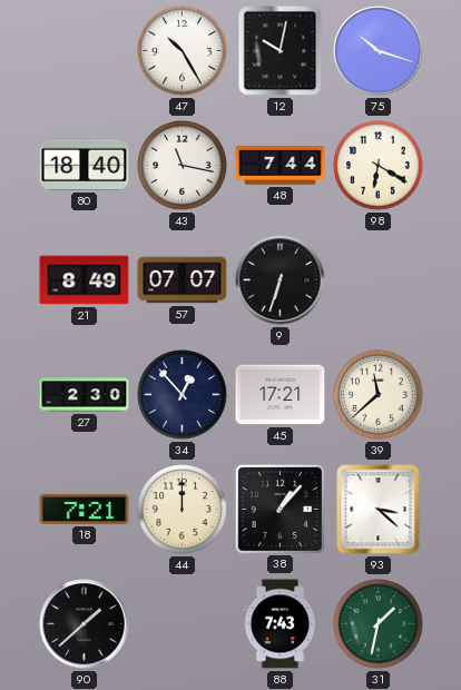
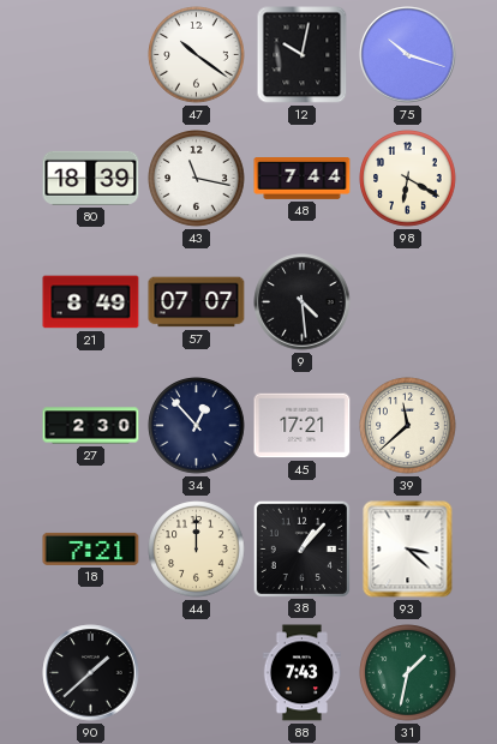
47: 10:25 -> 10:21 (197, 55)
80: 18:40 -> 18:39 (91, 178)
9: 6:33 -> 4:29 (303, 302)
